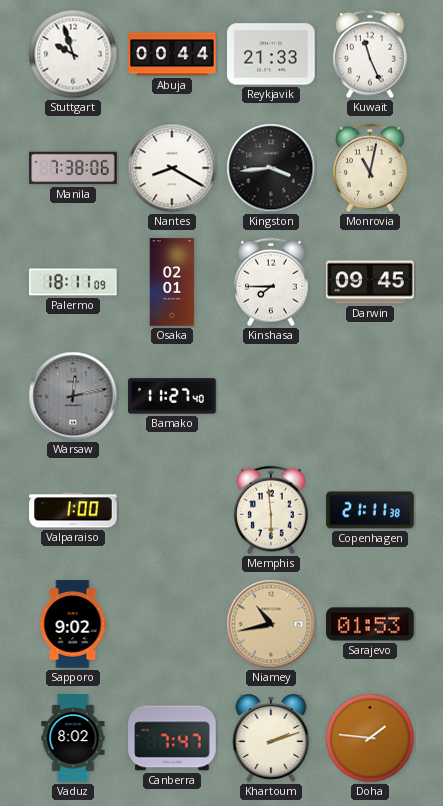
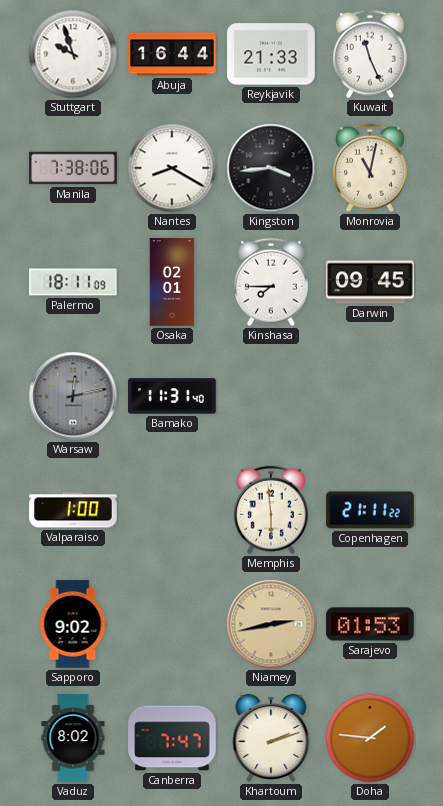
Abuja: 00:44 -> 16:44 (172, 54)
Bamako: 11:27 -> 11:31 (172, 396)
Copenhagen: 21:11:38 -> 21:11:22 (370, 510)
Niamey: 10:43 -> 2:43 (271, 624)
